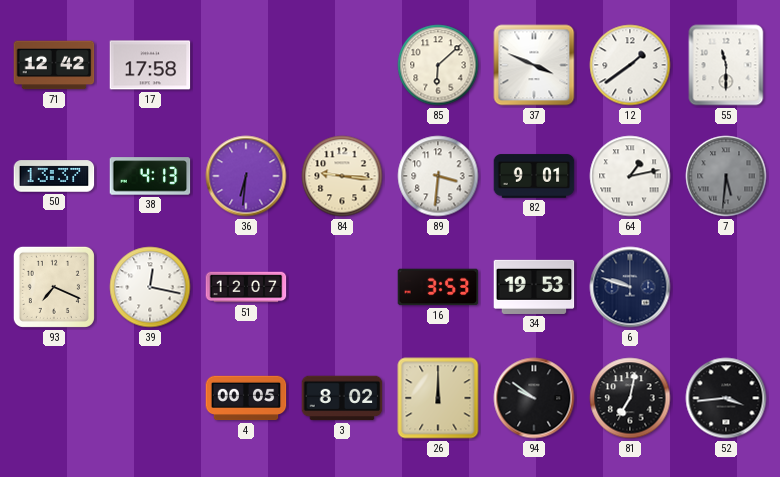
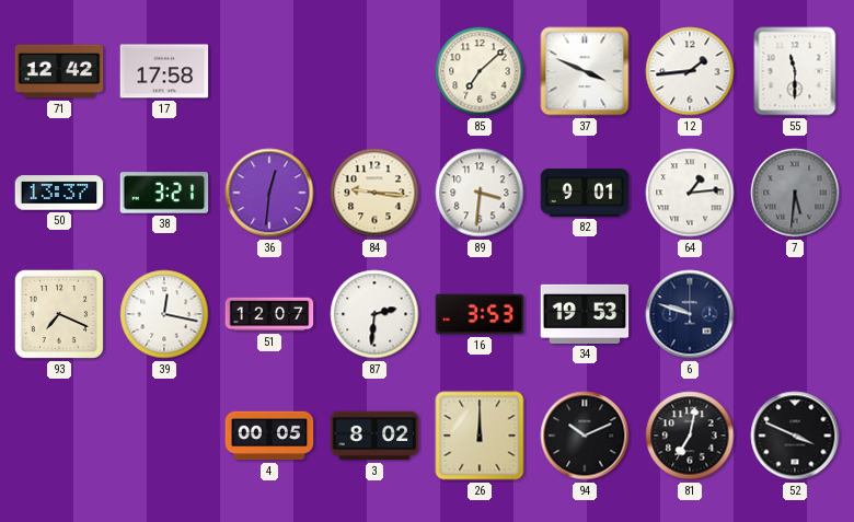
85: 6:08 -> 7:08 (480, 71)
12: 1:39 -> 1:44 (690, 71)
38: 4:13 -> 3:21 (164, 193)
36: 6:31 -> 12:31 (269, 193)
64: 1:13 -> 1:14 (690, 193)
87: none -> 2:31 (374, 314)
94: 9:51 -> 10:11 (585, 436)
52: 3:44 -> 3:49 (795, 436)
